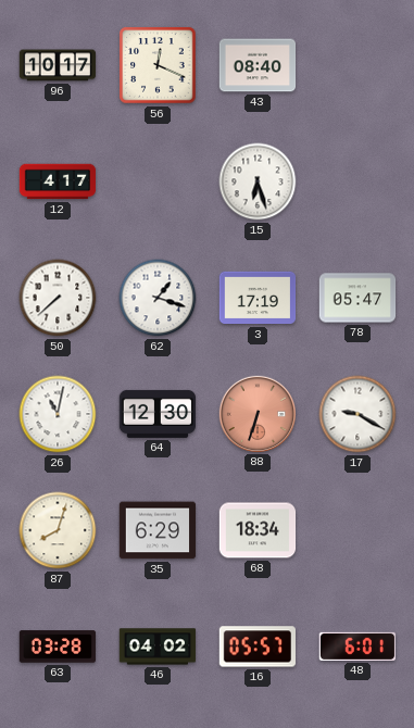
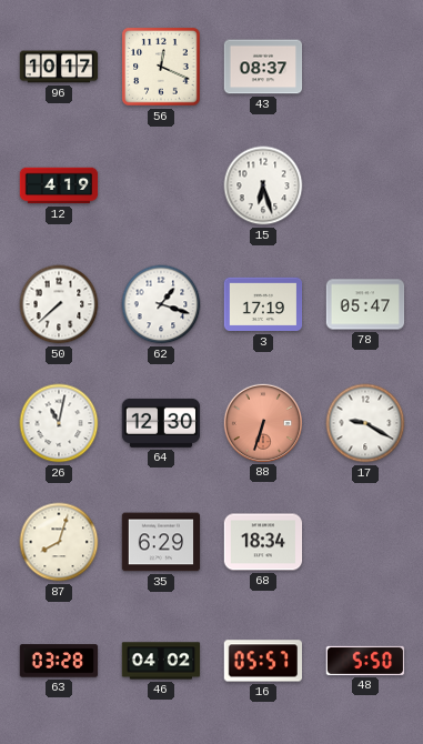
43: 08:40 -> 08:37 (263, 67)
12: 4:17 -> 4:19 (59, 185)
48: 6:01 -> 5:50 (364, 661)
